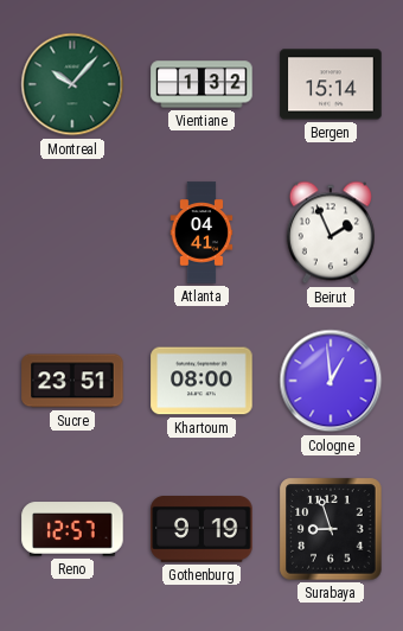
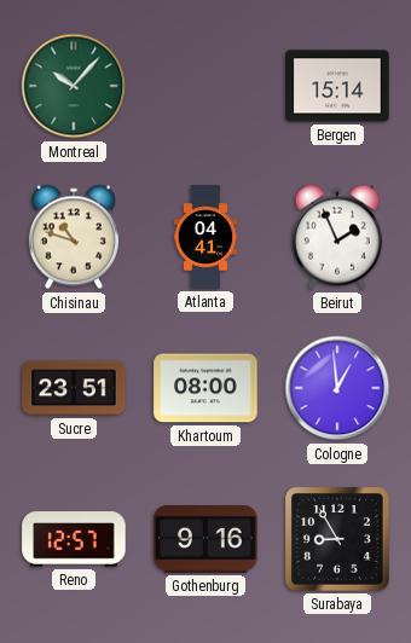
Vientiane: 1:32 -> none (201, 84)
Chisinau: none -> 10:48 (74, 237)
Gothenburg: 9:19 -> 9:16 (205, 540)
Surabaya: 8:57 -> 8:55 (337, 539)
